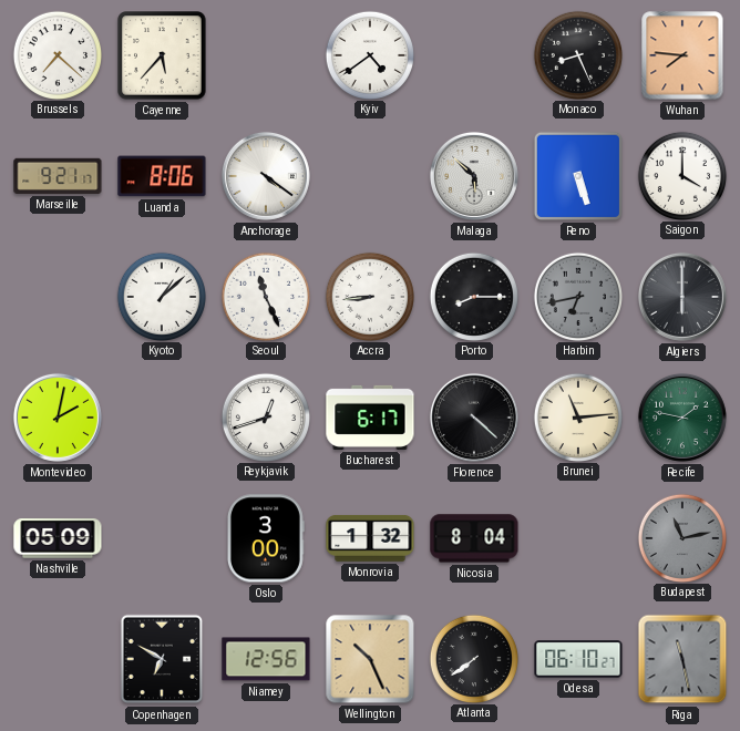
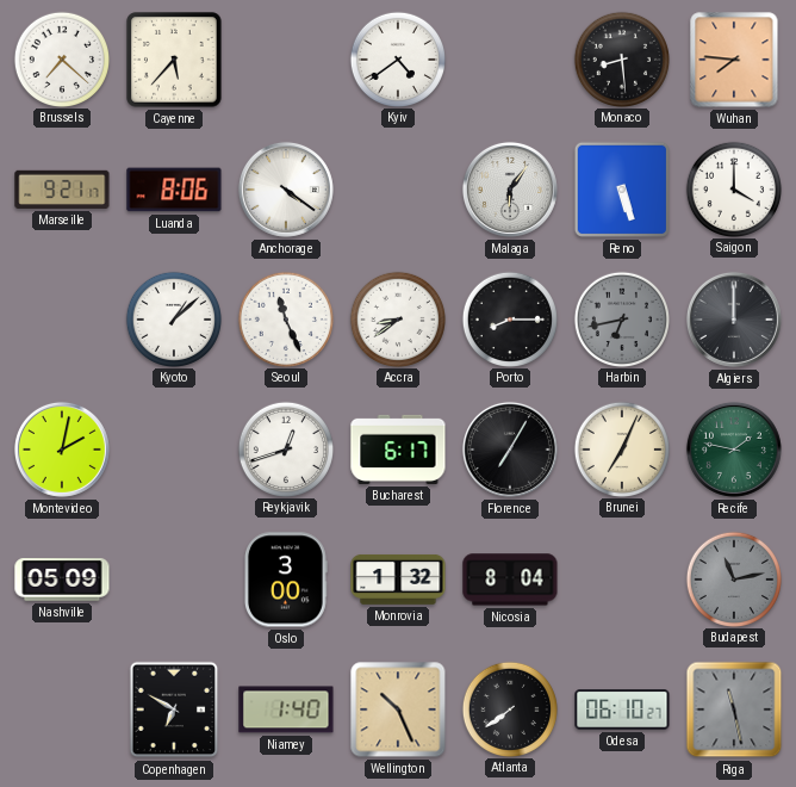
Monaco: 8:26 -> 8:29 (621, 58)
Malaga: 5:52 -> 6:06 (510, 190)
Accra: 8:44 -> 8:39 (397, 318)
Algiers: 6:00 -> 12:00 (734, 320)
Florence: 4:22 -> 7:05 (510, 450)
Brunei: 11:14 -> 7:04 (621, 448)
Niamey: 12:56 -> 1:40 (286, 709)
